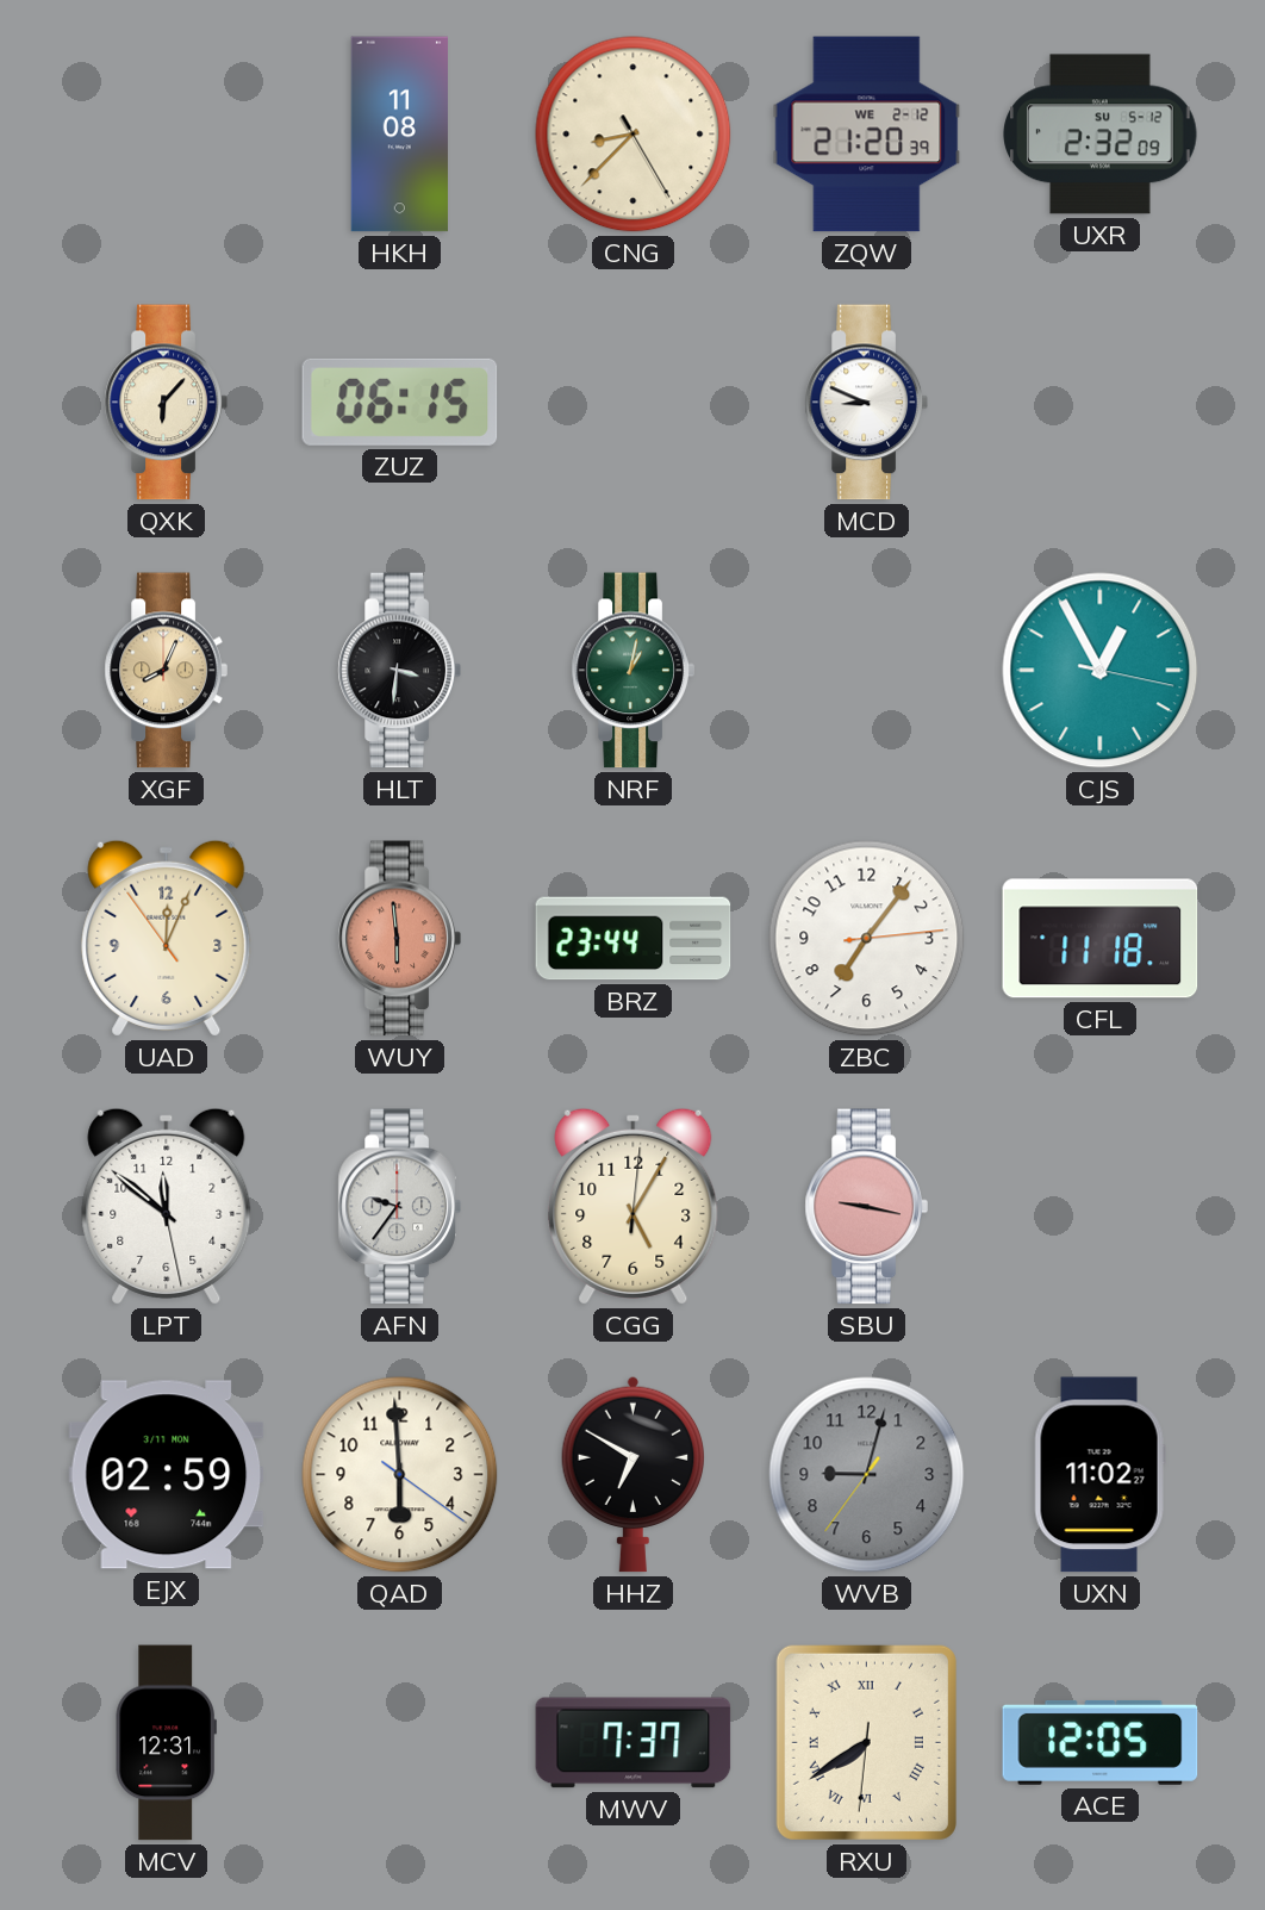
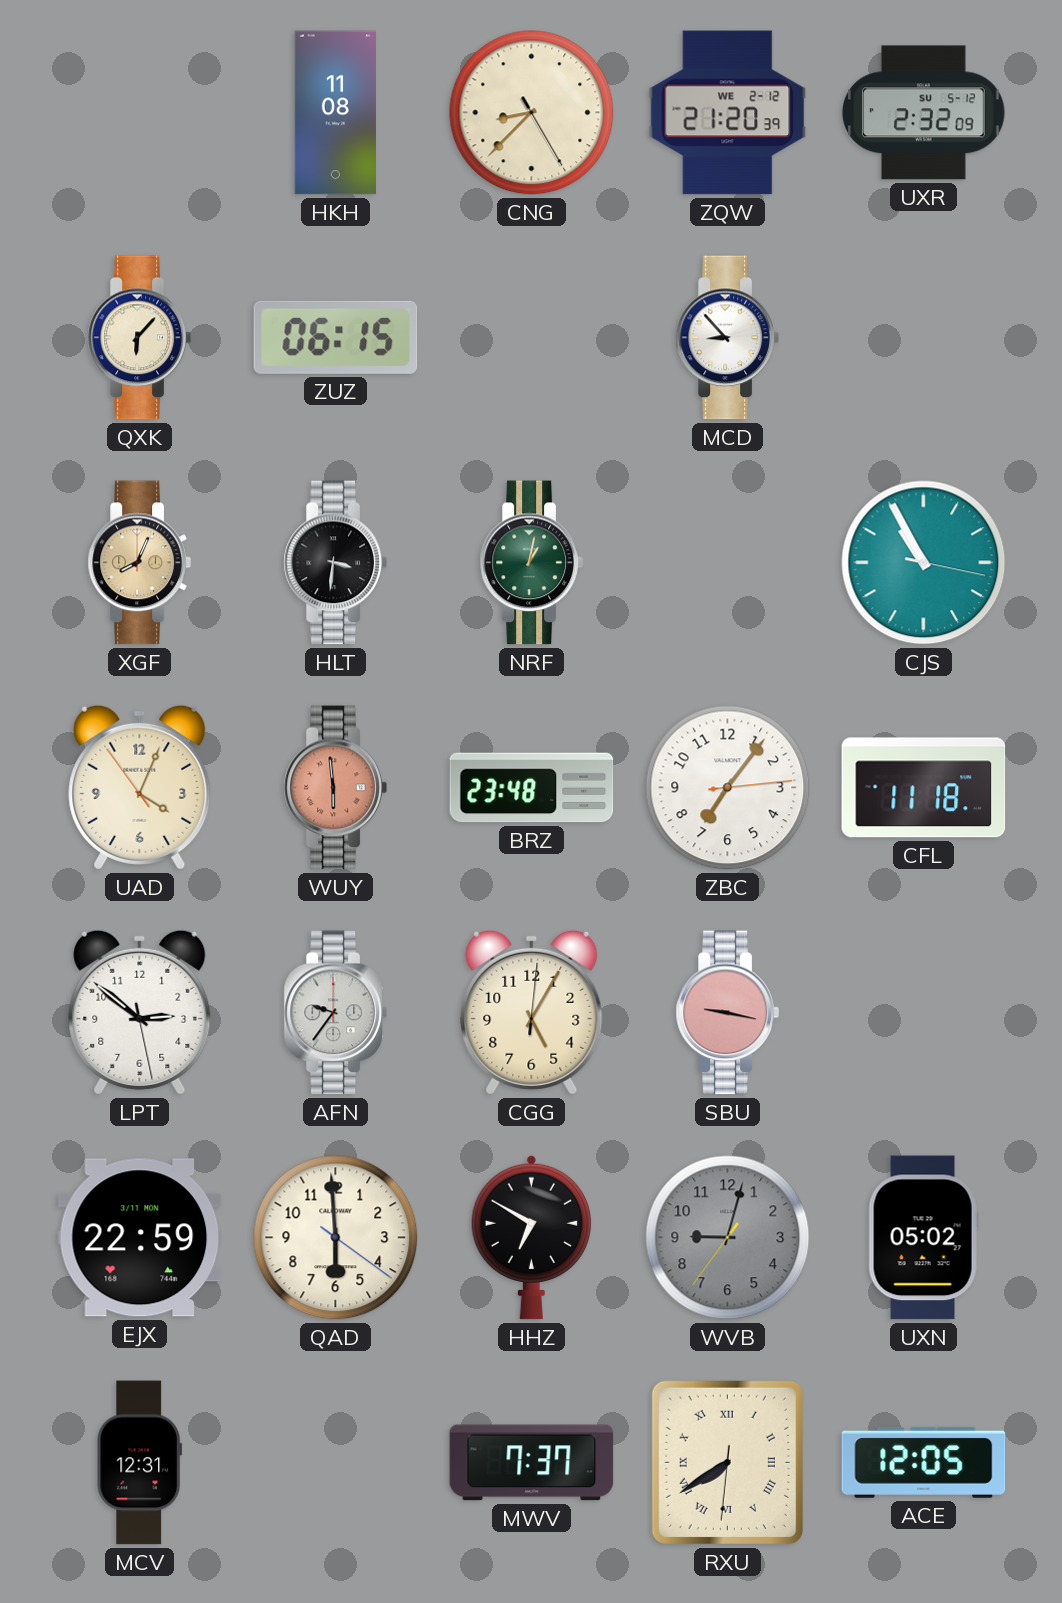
MCD: 8:49 -> 8:53 (727, 338)
CJS: 12:55 -> 10:55 (924, 563)
UAD: 12:03 -> 4:03 (140, 787)
BRZ: 23:44 -> 23:48 (532, 788)
LPT: 11:51 -> 2:51 (140, 1012)
EJX: 02:59 -> 22:59 (140, 1238)
UXN: 11:02 -> 05:02 (923, 1238)
